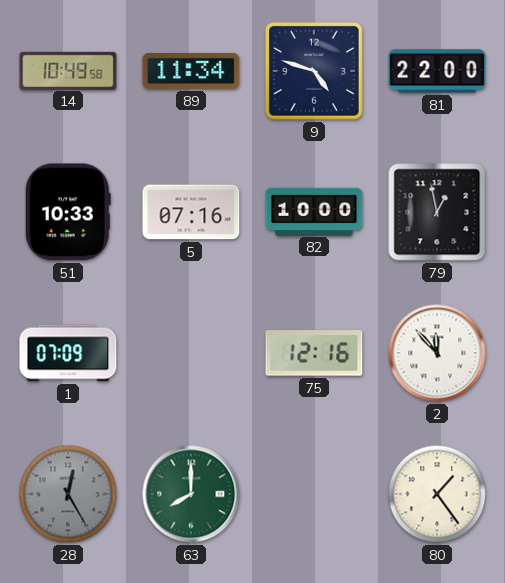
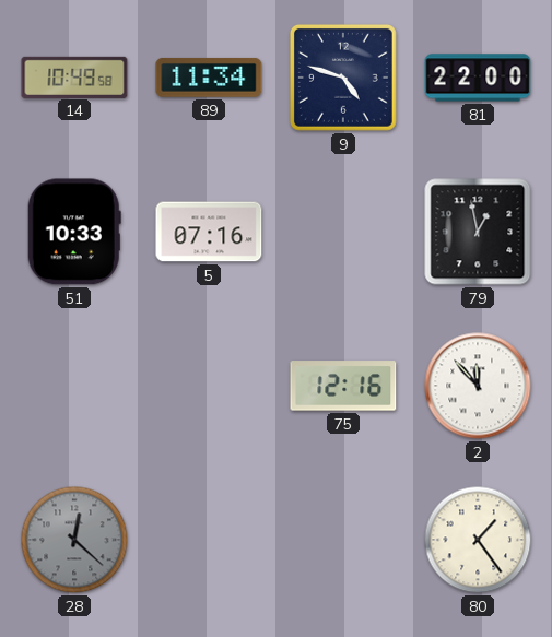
82: 10:00 -> none (314, 211)
1: 07:09 -> none (68, 353)
28: 12:25 -> 12:22 (74, 540)
63: 8:00 -> none (191, 494)
